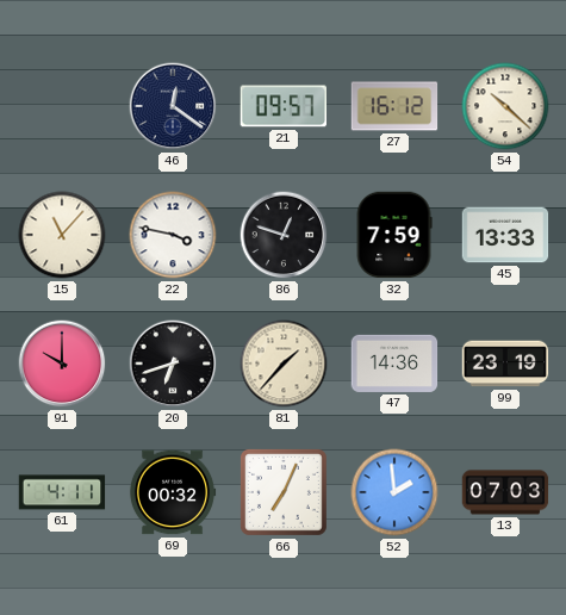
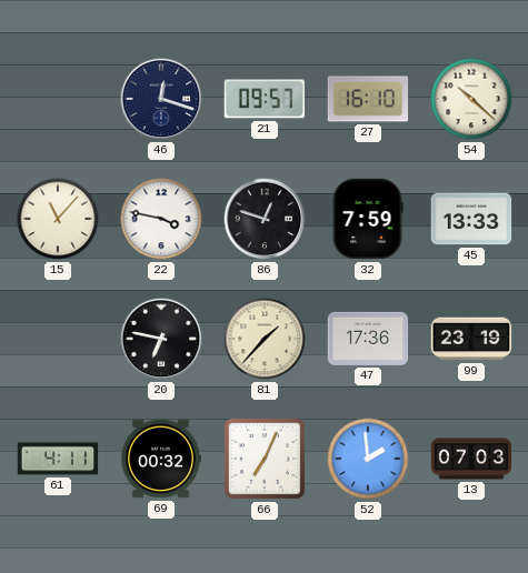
46: 12:21 -> 12:18 (161, 99)
27: 16:12 -> 16:10 (368, 99)
91: 10:00 -> none (62, 364)
20: 6:42 -> 6:47 (161, 339)
47: 14:36 -> 17:36 (368, 339)
